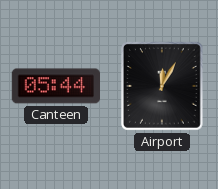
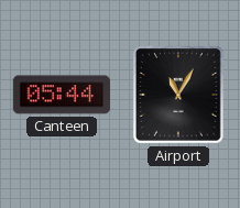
Airport: 12:05 -> 11:05 (178, 96)
